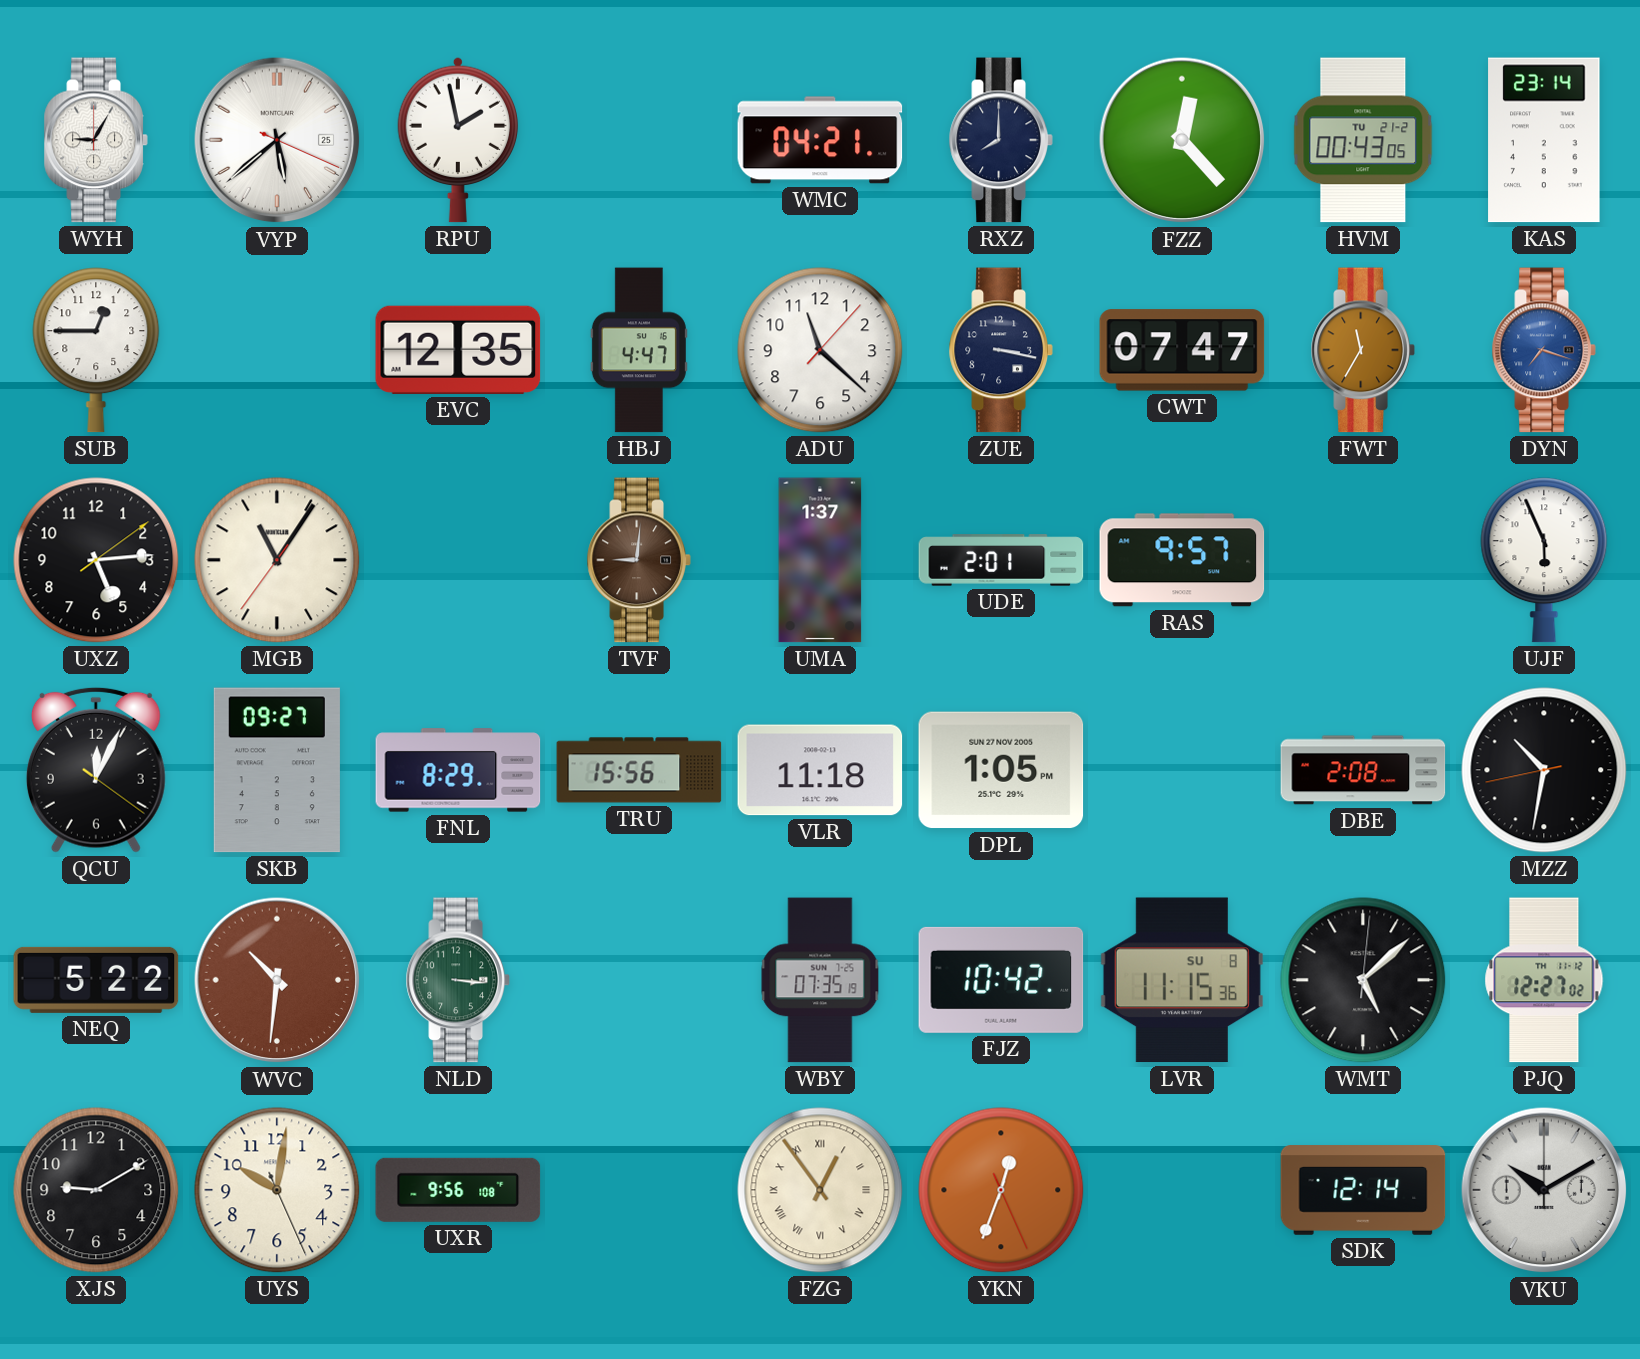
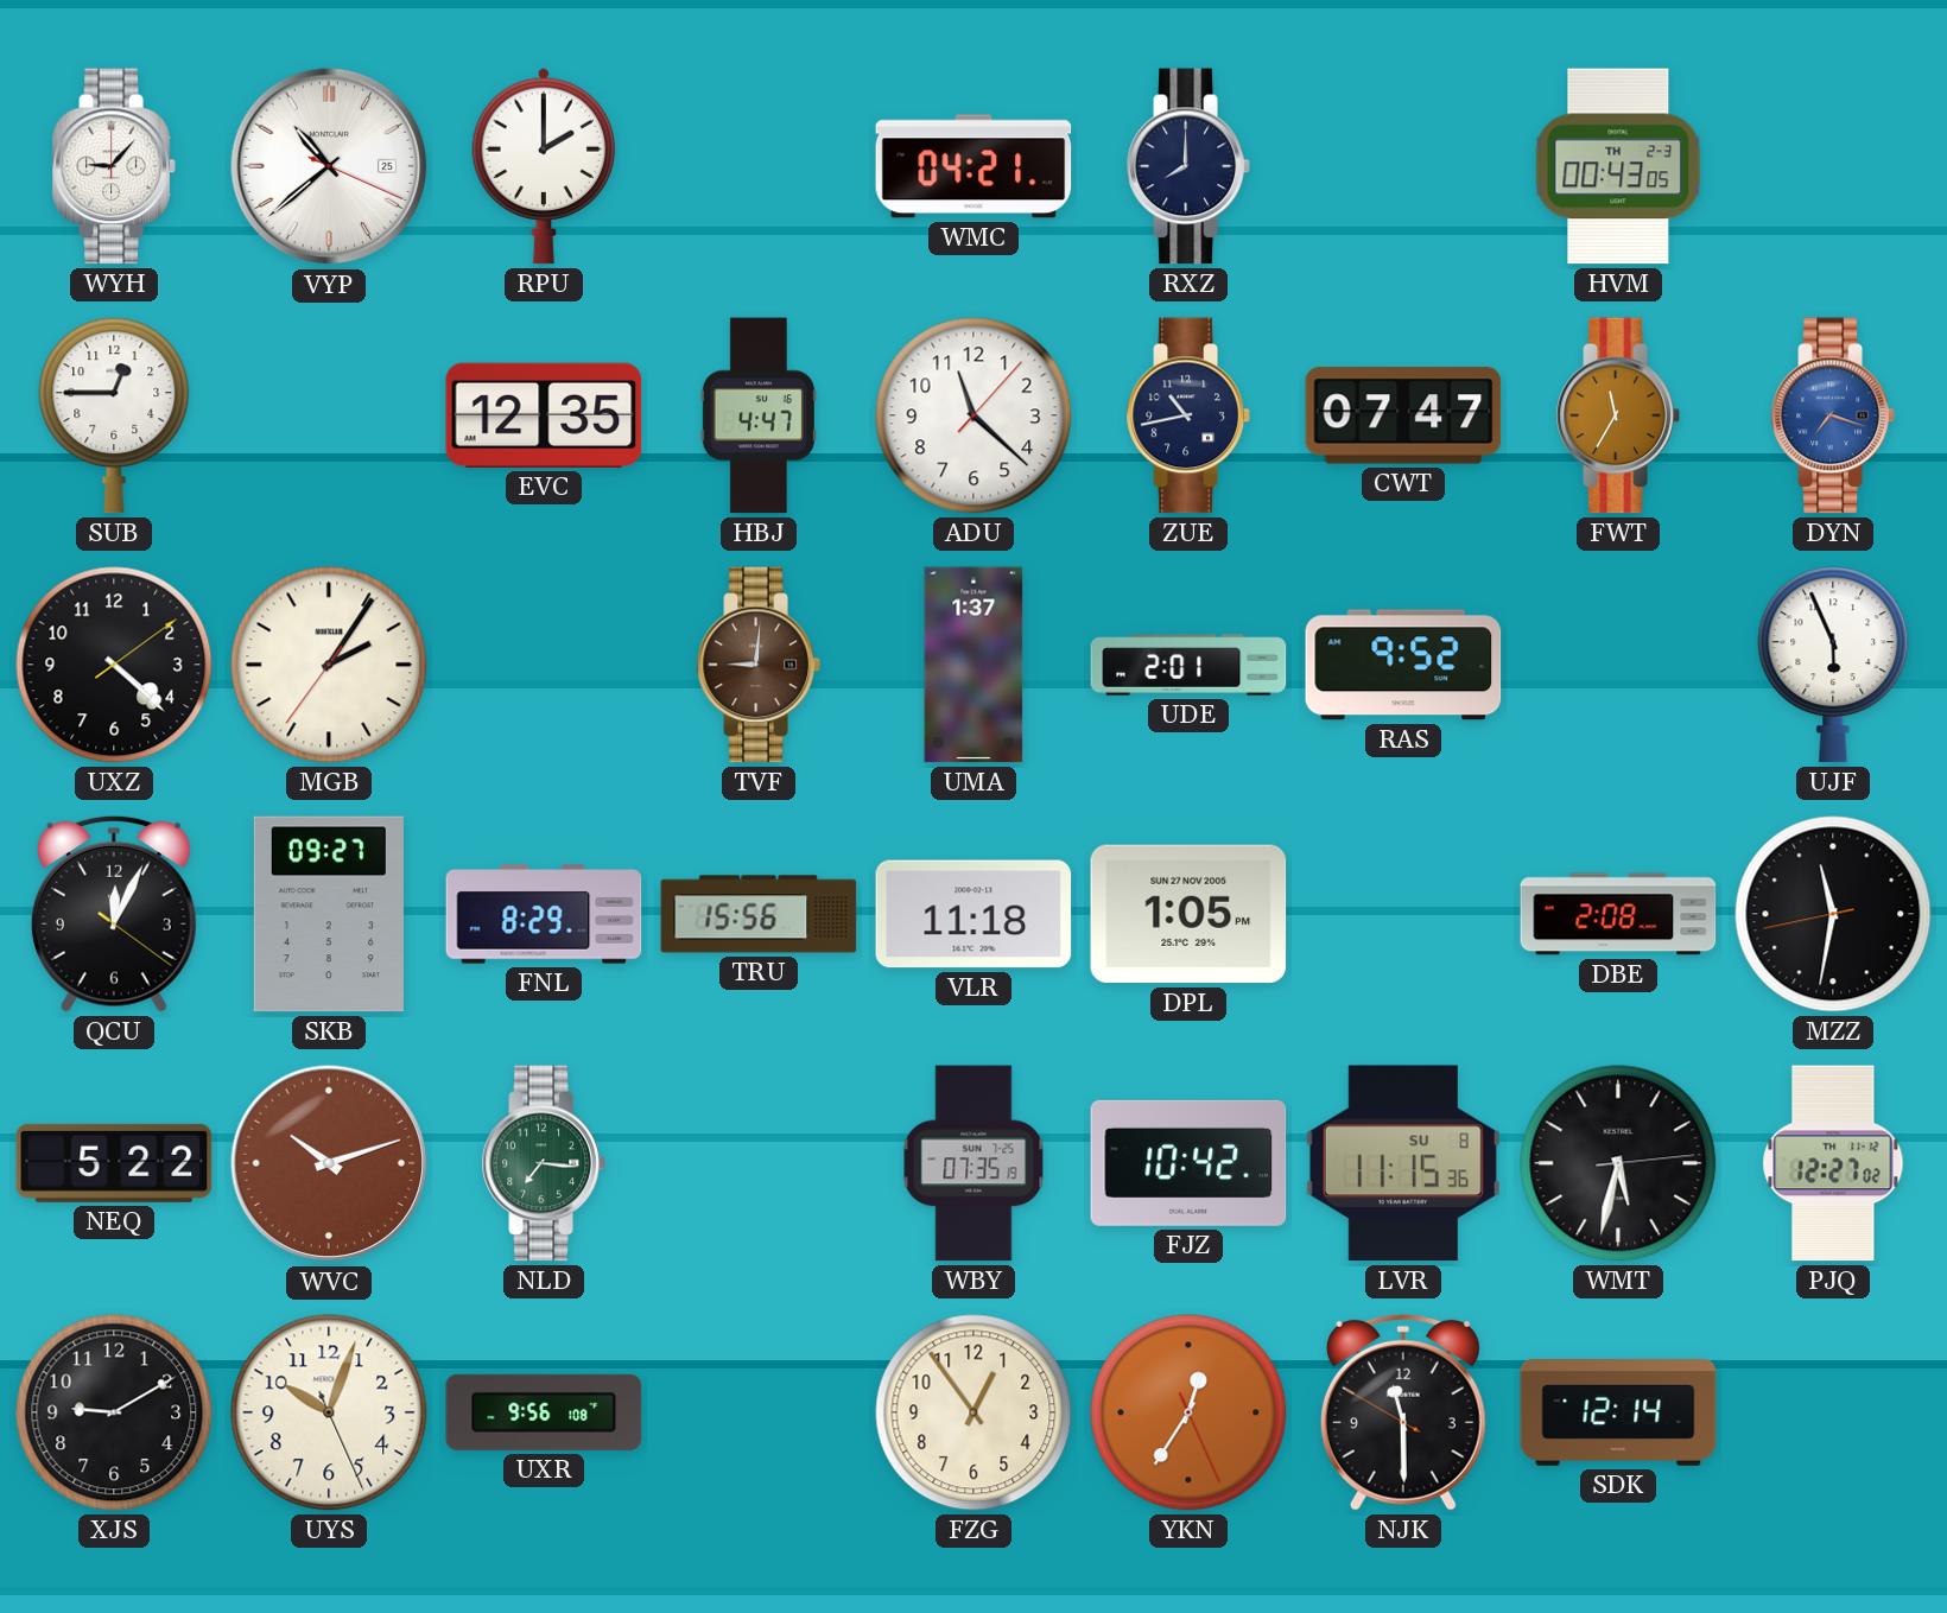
WYH: 9:05 -> 9:07 (114, 166)
VYP: 5:38 -> 10:38 (329, 166)
RPU: 1:58 -> 2:00 (544, 166)
FZZ: 12:23 -> none (1182, 140)
HVM date: TU 21-2 -> TH 2-3 (1618, 166)
KAS: 23:14 -> none (1544, 140)
ZUE: 3:17 -> 10:43 (1188, 415)
UXZ: 5:14 -> 4:22 (114, 665)
MGB: 11:05 -> 2:05 (329, 665)
RAS: 9:57 -> 9:52 (1403, 665)
MZZ: 10:31 -> 11:31 (1833, 914)
WVC: 10:31 -> 10:12 (329, 1163)
NLD: 3:16 -> 7:16 (544, 1163)
WMT: 5:08 -> 5:32 (1618, 1163)
UYS: 10:01 -> 10:03 (329, 1412)
FZG numerals: Roman -> Arabic (973, 1412)
YKN: 12:33 -> 12:35 (1188, 1412)
NJK: none -> 11:29 (1403, 1412)
VKU: 10:10 -> none (1544, 1190)
